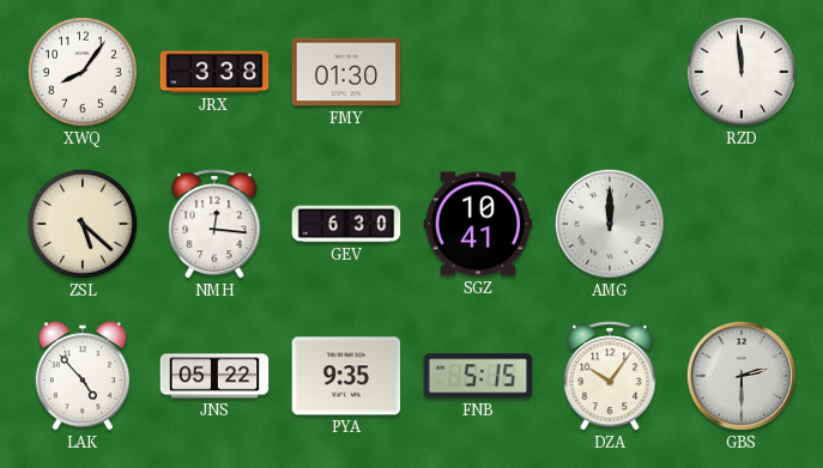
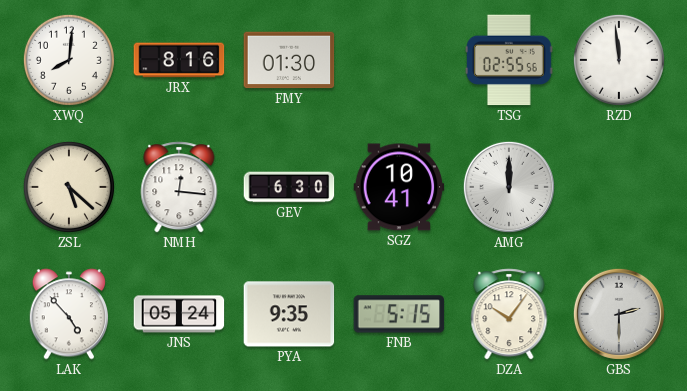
XWQ: 8:06 -> 8:01 (69, 60)
JRX: 3:38 -> 8:16 (179, 60)
TSG: none -> 02:55 (509, 60)
JNS: 05:22 -> 05:24 (179, 314)
